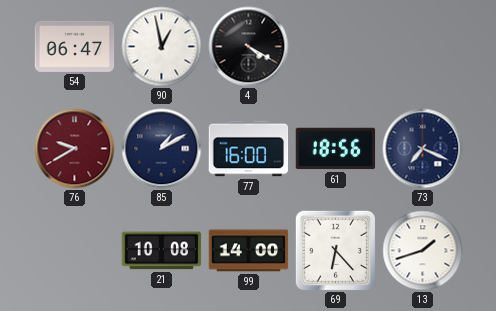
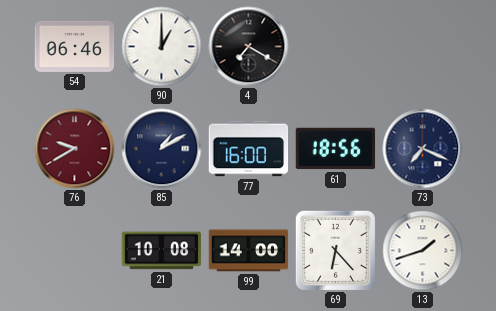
54: 06:47 -> 06:46 (75, 46)
90: 12:58 -> 1:00 (162, 47)
4: 4:20 -> 7:20 (249, 47)
